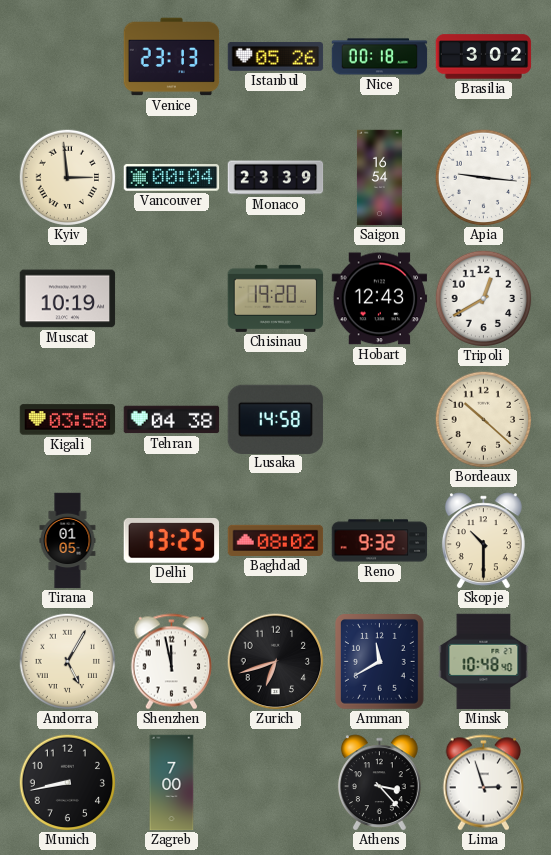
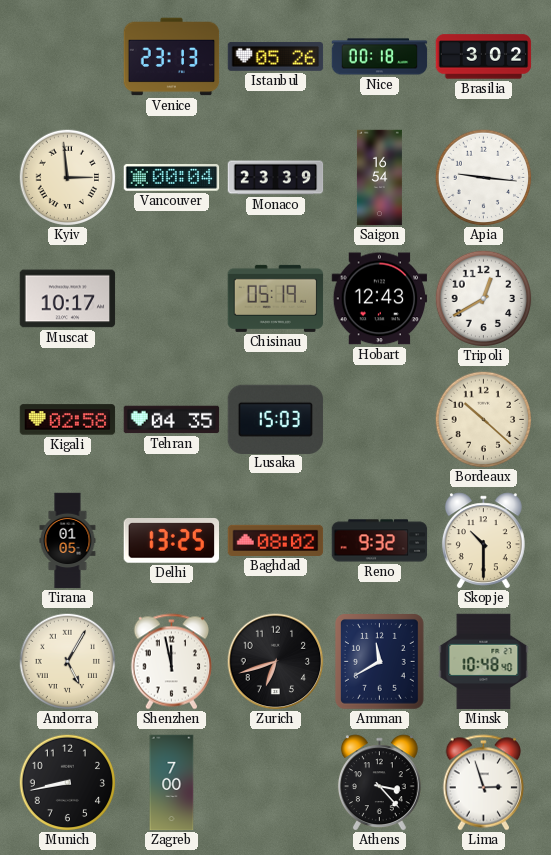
Muscat: 10:19 -> 10:17 (68, 299)
Chisinau: 19:20 -> 05:19 (276, 298)
Kigali: 03:58 -> 02:58 (68, 420)
Tehran: 04:38 -> 04:35 (172, 420)
Lusaka: 14:58 -> 15:03 (276, 419)
